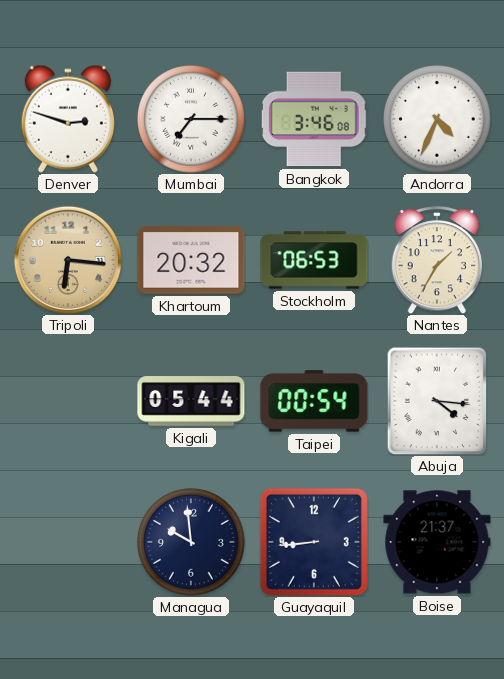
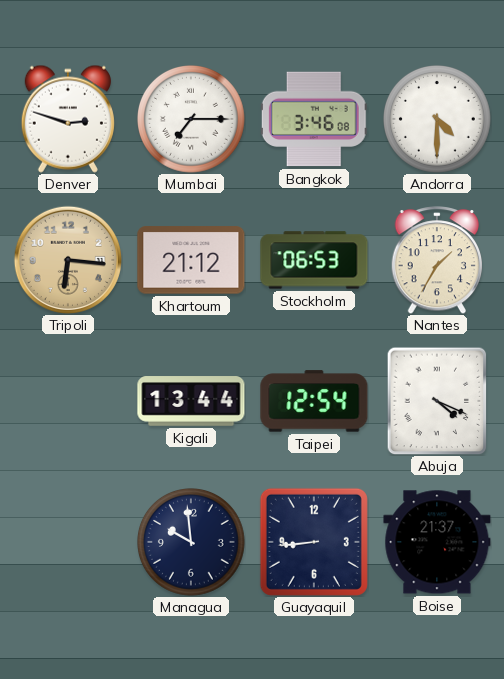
Andorra: 4:34 -> 4:30 (438, 120)
Khartoum: 20:32 -> 21:12 (191, 260)
Kigali: 05:44 -> 13:44 (191, 401)
Taipei: 00:54 -> 12:54 (314, 401)
Abuja: 4:16 -> 4:19 (437, 401)
